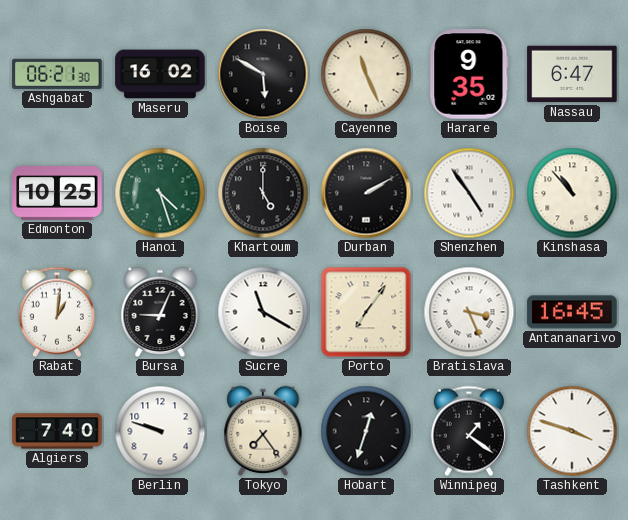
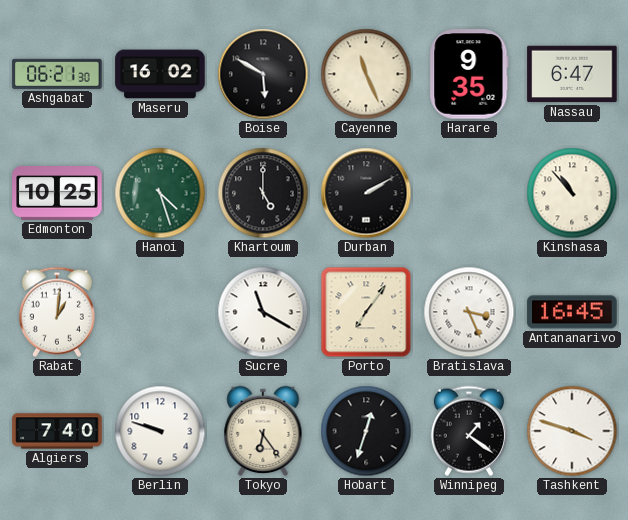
Shenzhen: 4:54 -> none (469, 193)
Bursa: 9:04 -> none (160, 312)
Tokyo: 7:24 -> 6:24 (263, 431)
